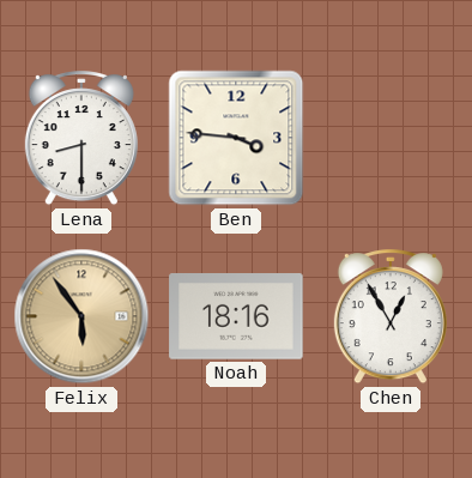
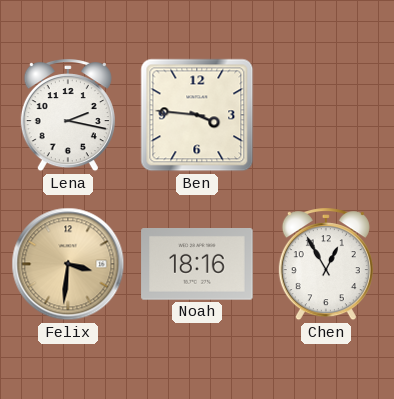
Lena: 8:30 -> 2:17 (68, 116)
Felix: 5:54 -> 3:31 (68, 264)
